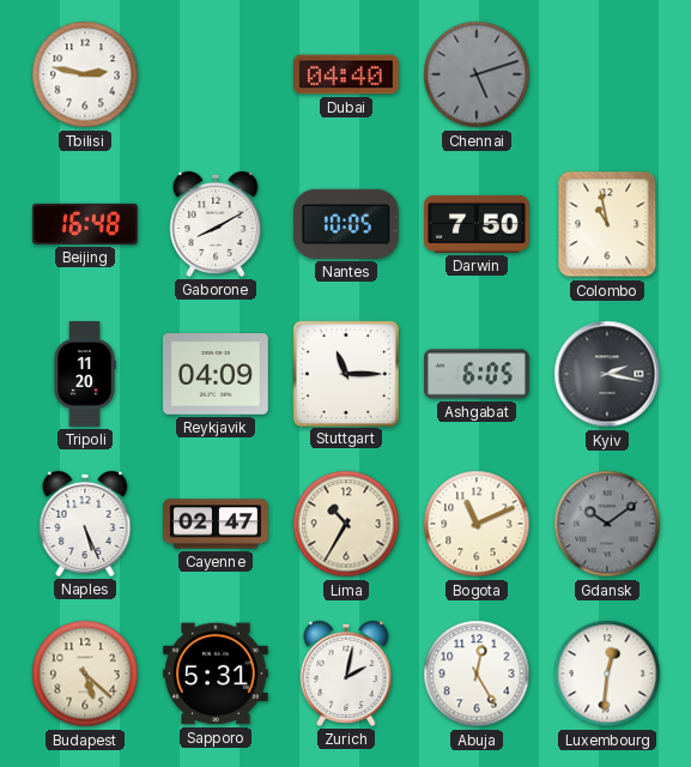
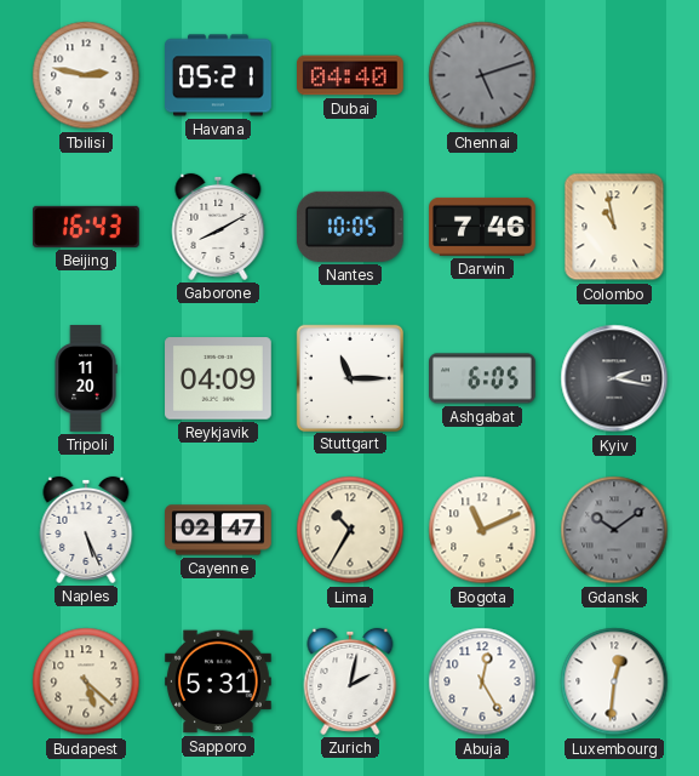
Havana: none -> 05:21 (219, 75)
Beijing: 16:48 -> 16:43 (87, 227)
Darwin: 7:50 -> 7:46 (483, 227)
